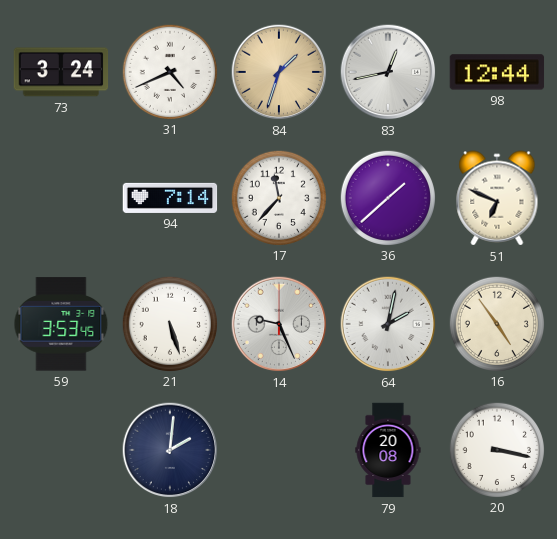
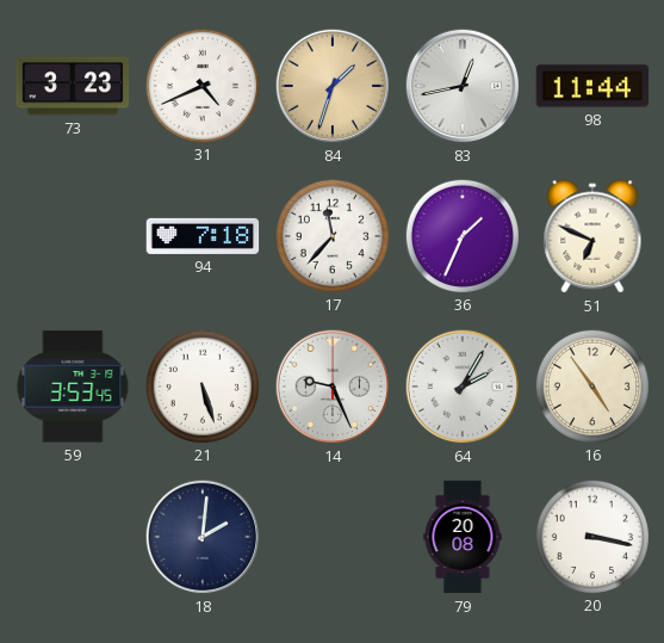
73: 3:24 -> 3:23 (73, 86)
98: 12:44 -> 11:44 (592, 86)
94: 7:14 -> 7:18 (203, 236)
36: 1:38 -> 1:34 (461, 235)
64: 2:02 -> 2:05 (463, 387)
